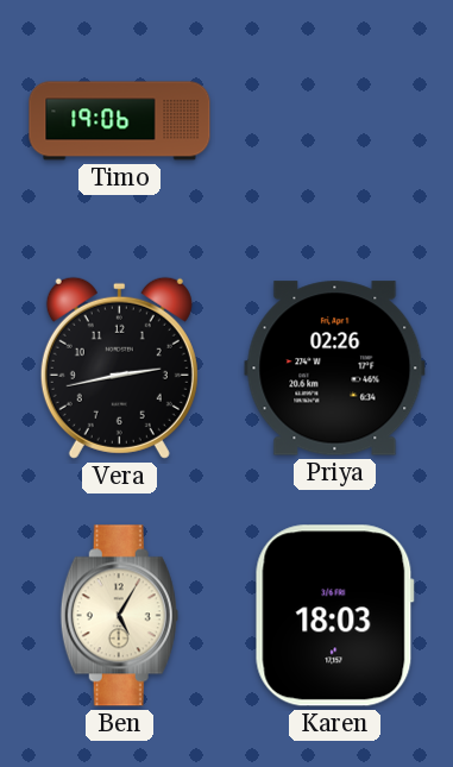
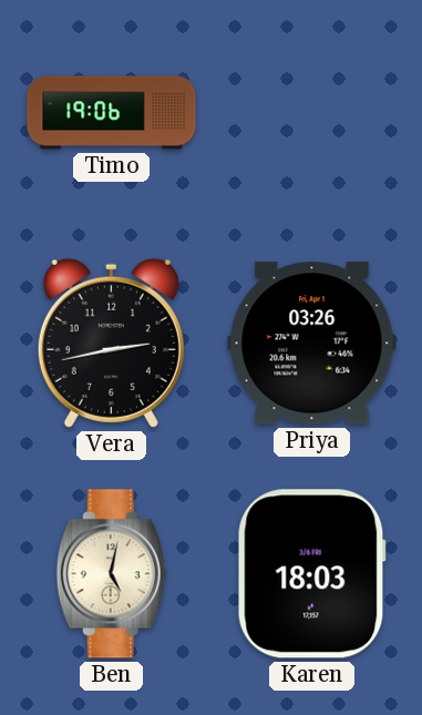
Priya: 02:26 -> 03:26 (312, 344)
Ben: 5:05 -> 5:02 (111, 574)
